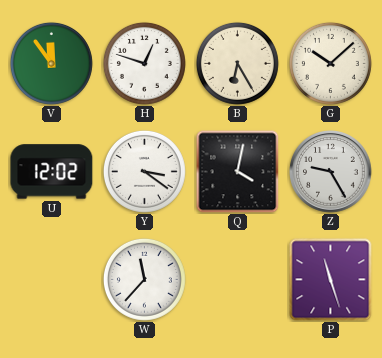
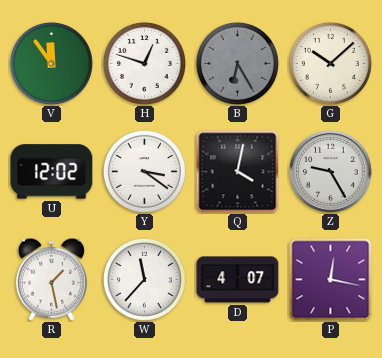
B dial: cream -> grey (237, 63)
R: none -> 1:28 (51, 279)
D: none -> 4:07 (238, 280)
P: 11:27 -> 12:17 (331, 280)
